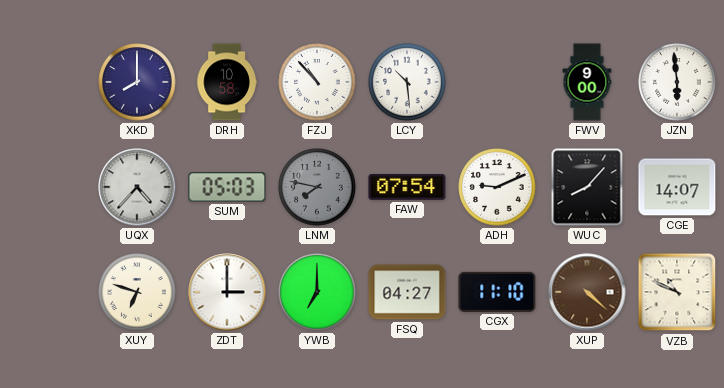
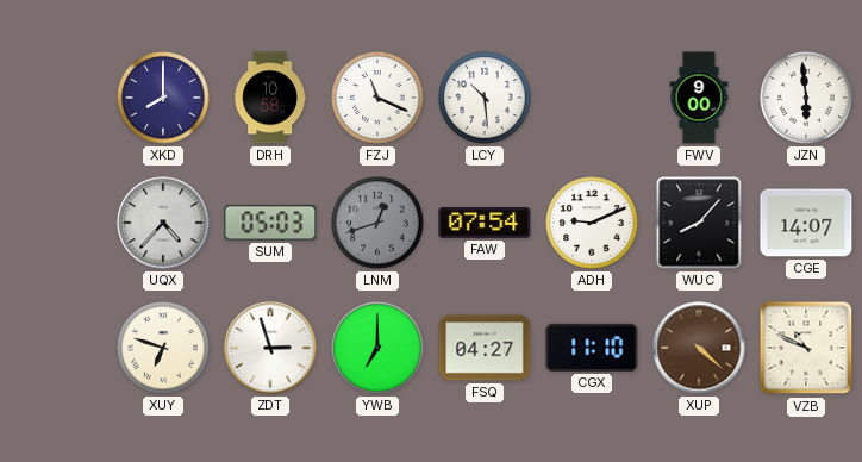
FZJ: 10:53 -> 11:19 (377, 98)
LNM: 7:47 -> 12:42 (377, 223)
ZDT: 3:00 -> 2:57 (270, 348)
